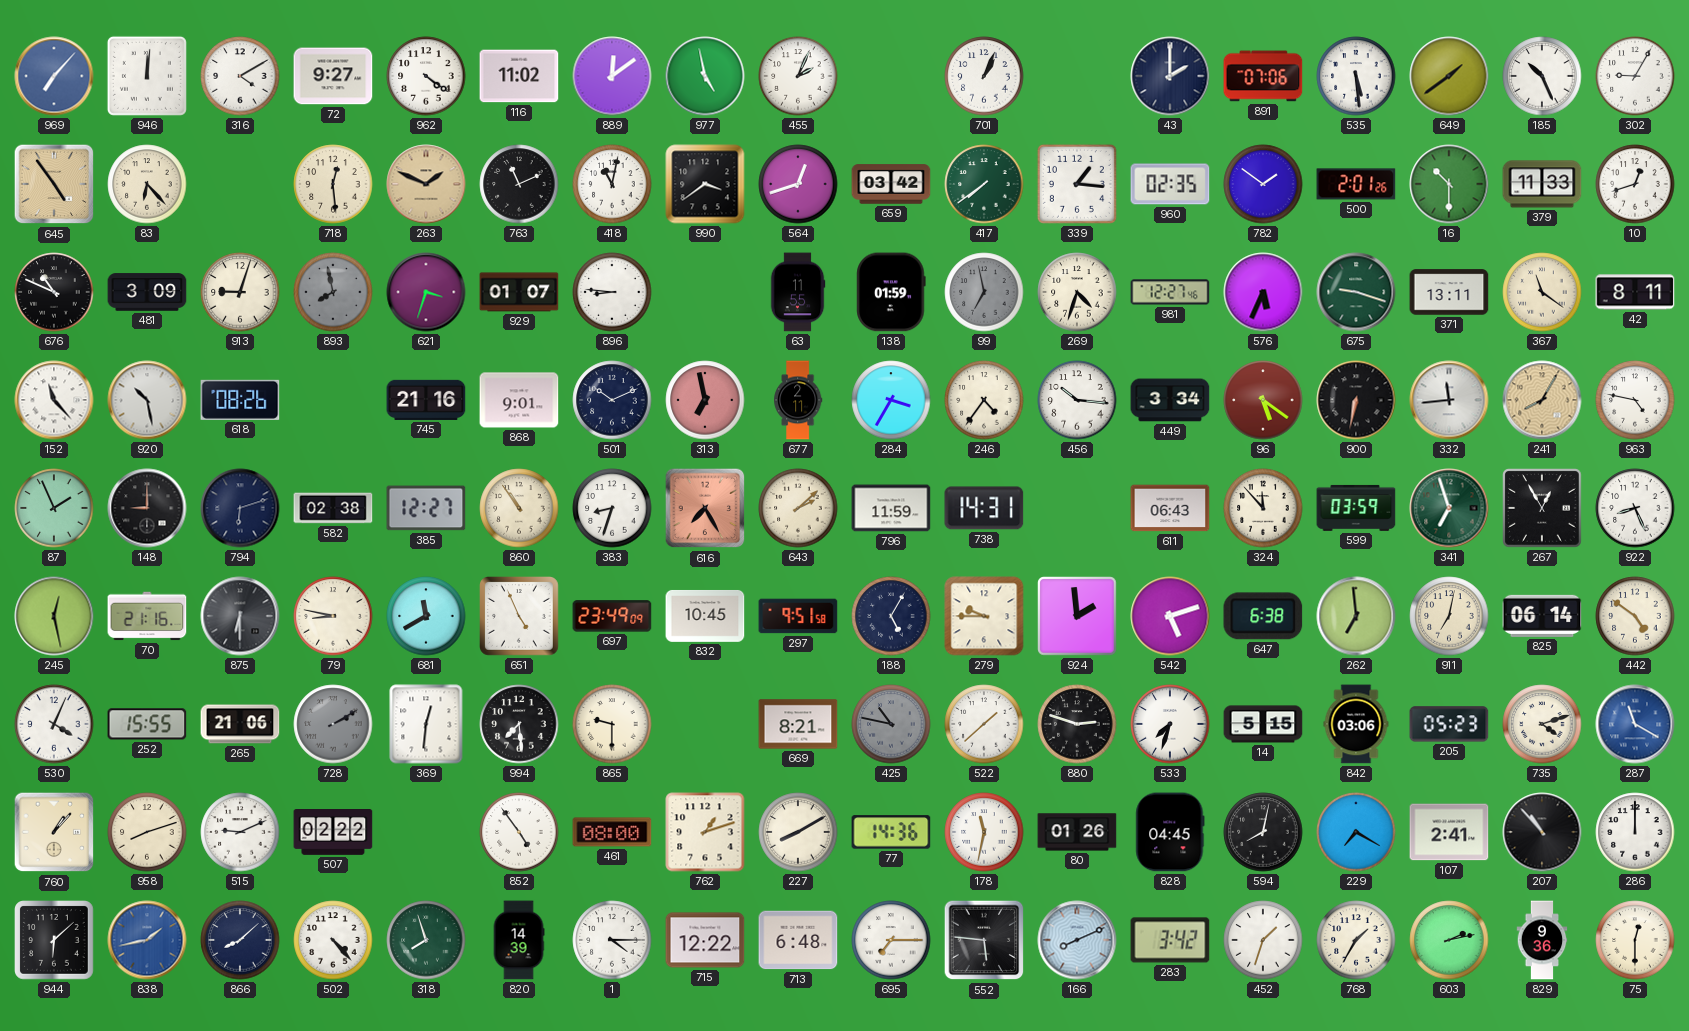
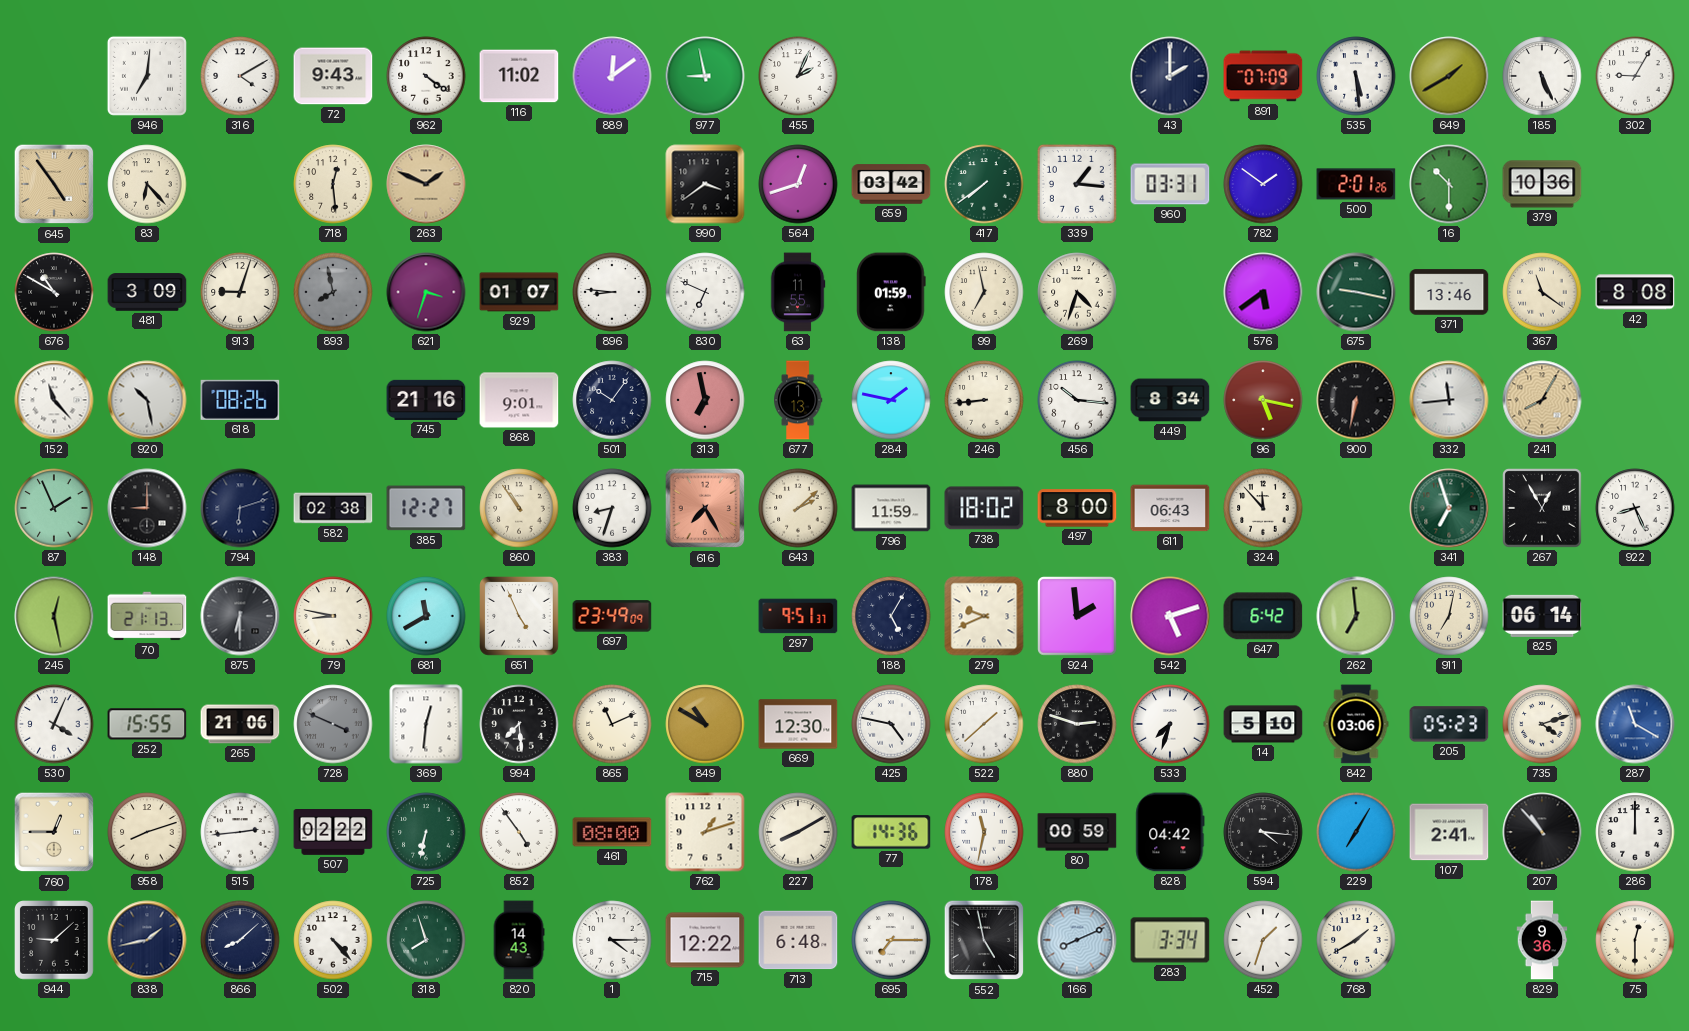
969: 7:07 -> none (54, 76)
946: 12:01 -> 7:01 (147, 76)
72: 9:27 -> 9:43 (333, 76)
977: 4:58 -> 8:58 (705, 76)
701: 1:04 -> none (984, 76)
891: 07:06 -> 07:09 (1263, 76)
649: 1:39 -> 1:40 (1449, 76)
185: 10:26 -> 5:26 (1542, 76)
763: 11:11 -> none (519, 184)
418: 11:02 -> none (612, 184)
960: 02:35 -> 03:31 (1170, 184)
379: 11:33 -> 10:36 (1542, 184)
10: 12:42 -> none (1635, 184)
676: 10:49 -> 10:50 (54, 292)
830: none -> 6:49 (705, 292)
99 dial: grey -> cream (984, 292)
981: 12:27 -> none (1170, 292)
576: 5:34 -> 5:39 (1263, 292)
675: 9:18 -> 9:17 (1356, 292)
371: 13:11 -> 13:46 (1449, 292)
42: 8:11 -> 8:08 (1635, 292)
501: 10:11 -> 10:06 (612, 400)
677: 2:11 -> 1:13 (799, 400)
284: 3:35 -> 1:47 (891, 400)
246: 4:36 -> 8:44 (984, 400)
449: 3:34 -> 8:34 (1170, 400)
96: 5:21 -> 5:17 (1263, 400)
963: 4:47 -> none (1635, 400)
738: 14:31 -> 18:02 (984, 508)
497: none -> 8:00 (1077, 508)
599: 03:59 -> none (1356, 508)
70: 21:16 -> 21:13 (147, 616)
832: 10:45 -> none (705, 616)
297: 9:51:58 -> 9:51:37 (798, 616)
279: 9:45 -> 9:41 (984, 616)
647: 6:38 -> 6:42 (1263, 616)
442: 4:51 -> none (1635, 616)
728: 2:10 -> 3:49 (333, 724)
865: 9:30 -> 11:11 (612, 724)
849: none -> 10:50 (705, 724)
669: 8:21 -> 12:30 (798, 724)
425: 10:47 -> 4:47 (891, 724)
425 dial: grey -> white (891, 724)
14: 5:15 -> 5:10 (1263, 724)
760: 1:07 -> 12:45 (54, 832)
515: 9:11 -> 2:44 (240, 832)
725: none -> 6:32 (426, 832)
80: 01:26 -> 00:59 (1077, 832)
828: 04:45 -> 04:42 (1170, 832)
594: 8:02 -> 4:16 (1263, 832)
229: 7:20 -> 7:05 (1356, 832)
944: 6:08 -> 9:08 (55, 941)
838 dial: blue -> navy (147, 940)
820: 14:39 -> 14:43 (519, 940)
552: 5:46 -> 4:58 (984, 940)
283: 3:42 -> 3:34 (1170, 940)
768: 1:35 -> 1:40 (1356, 940)
603: 2:13 -> none (1449, 940)
